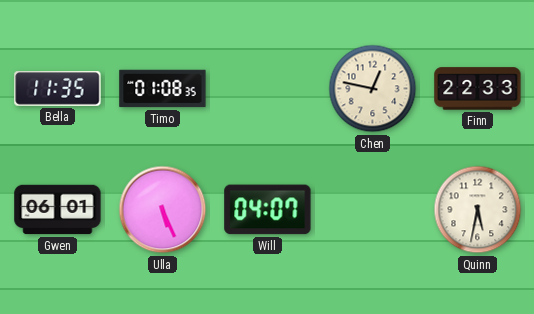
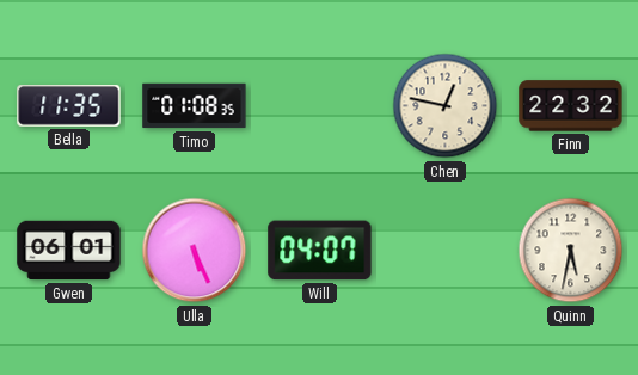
Finn: 22:33 -> 22:32 (571, 106)
